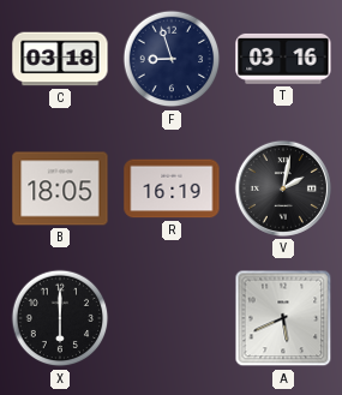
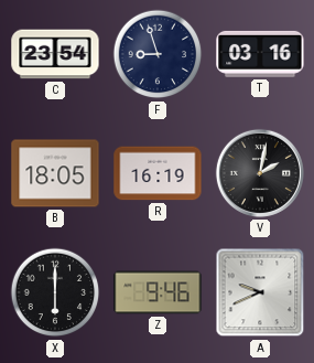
C: 03:18 -> 23:54 (55, 54)
Z: none -> 9:46 (158, 292)
A: 5:41 -> 9:41 (260, 292)
